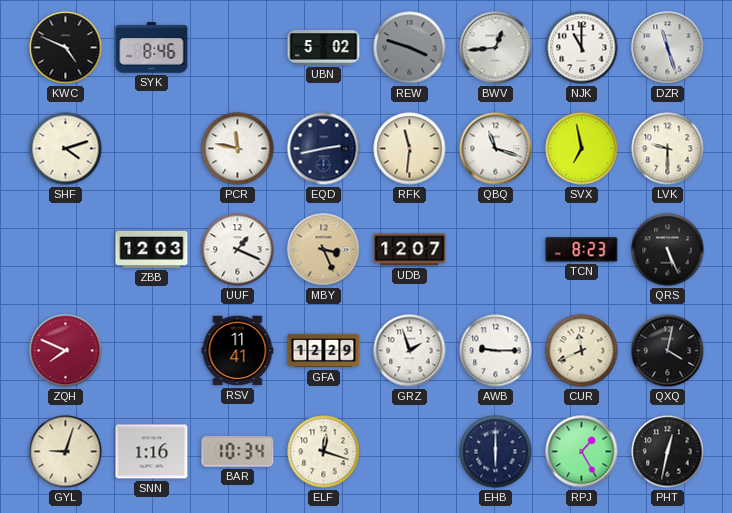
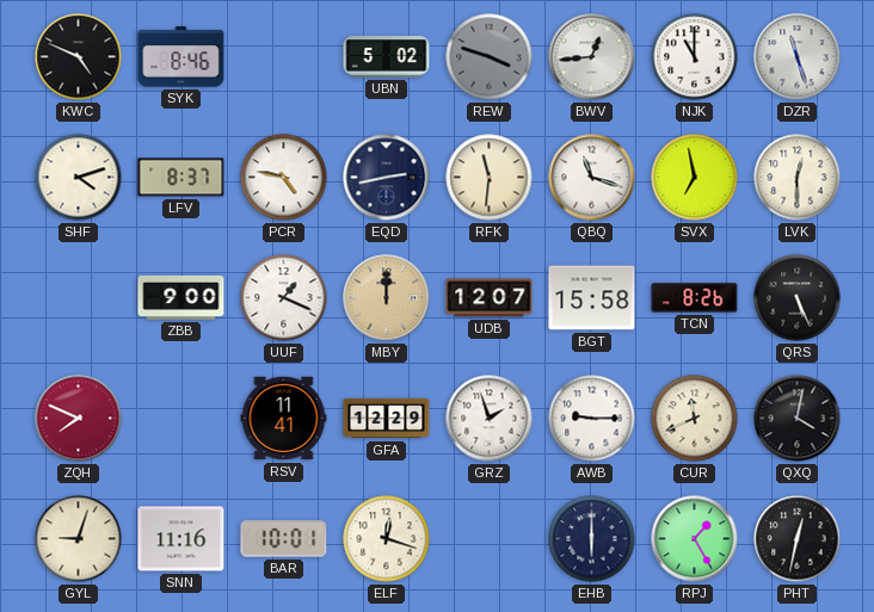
LFV: none -> 8:37 (181, 178)
PCR: 11:47 -> 4:47 (284, 178)
LVK: 9:30 -> 12:30 (798, 178)
ZBB: 12:03 -> 9:00 (181, 297)
MBY: 3:26 -> 12:00 (387, 298)
BGT: none -> 15:58 (592, 298)
TCN: 8:23 -> 8:26 (695, 298)
SNN: 1:16 -> 11:16 (181, 539)
BAR: 10:34 -> 10:01 (284, 538)
